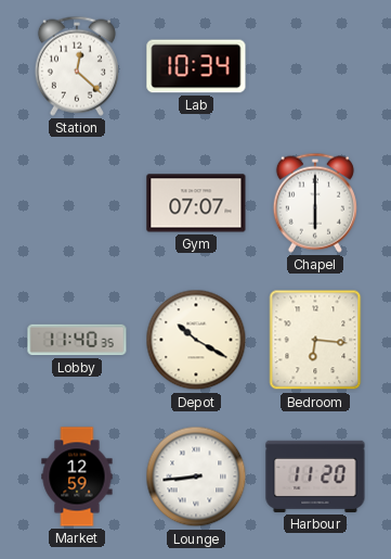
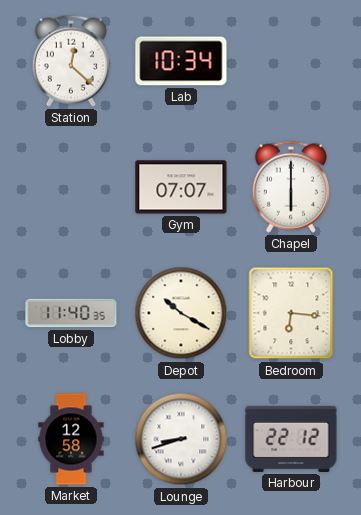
Market: 12:59 -> 12:58 (71, 439)
Lounge: 8:44 -> 8:42 (181, 439)
Harbour: 11:20 -> 22:12 (291, 439)
